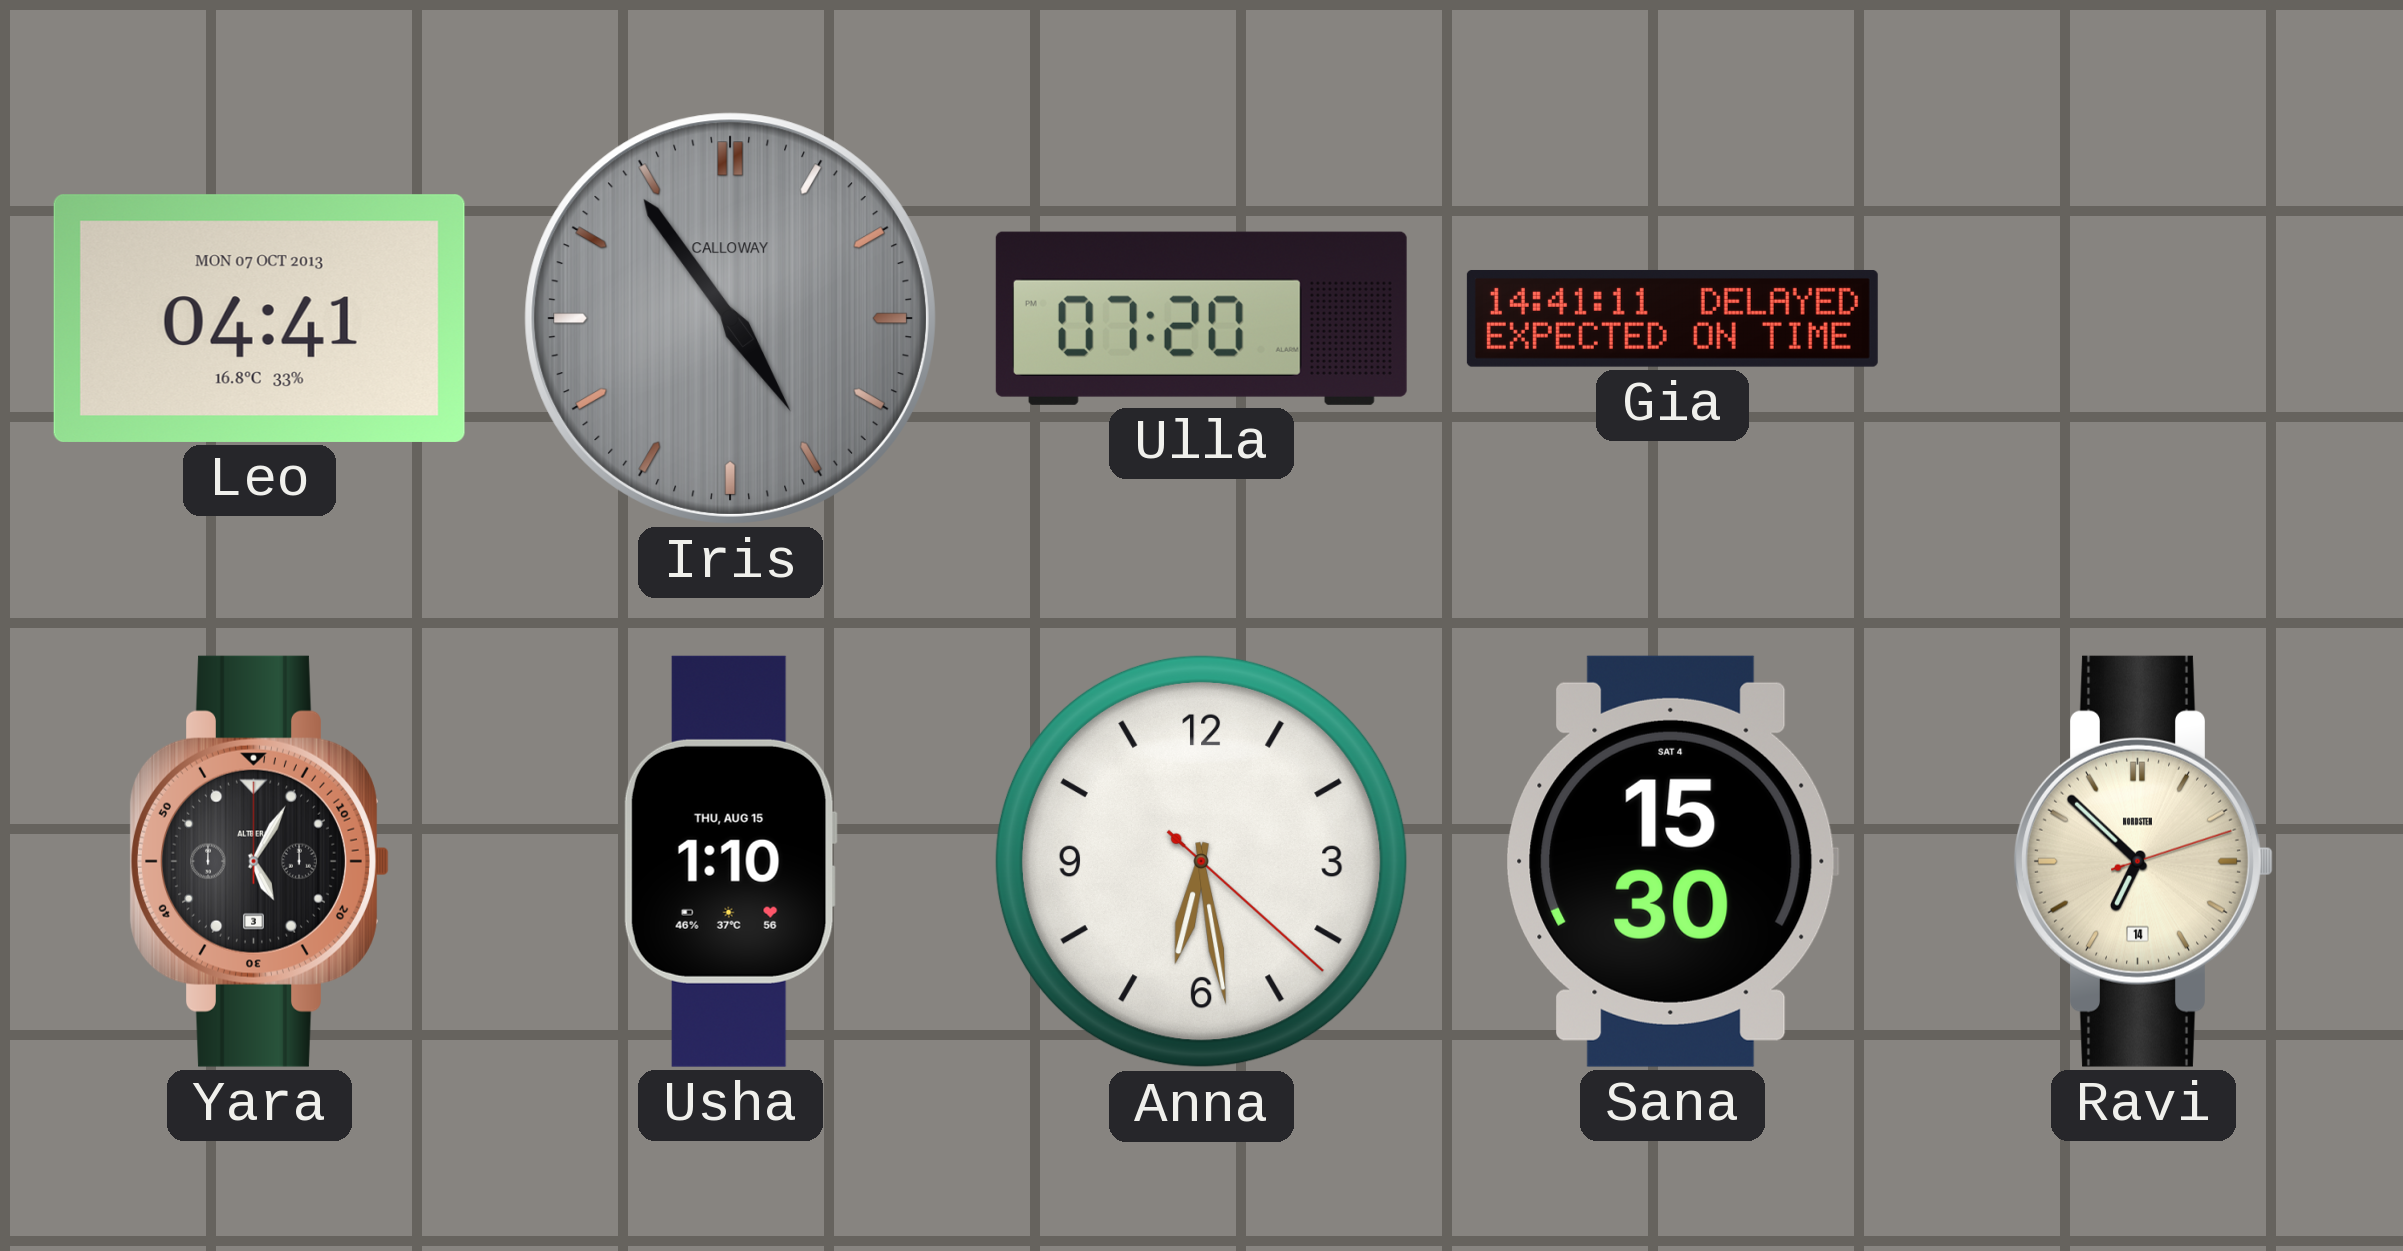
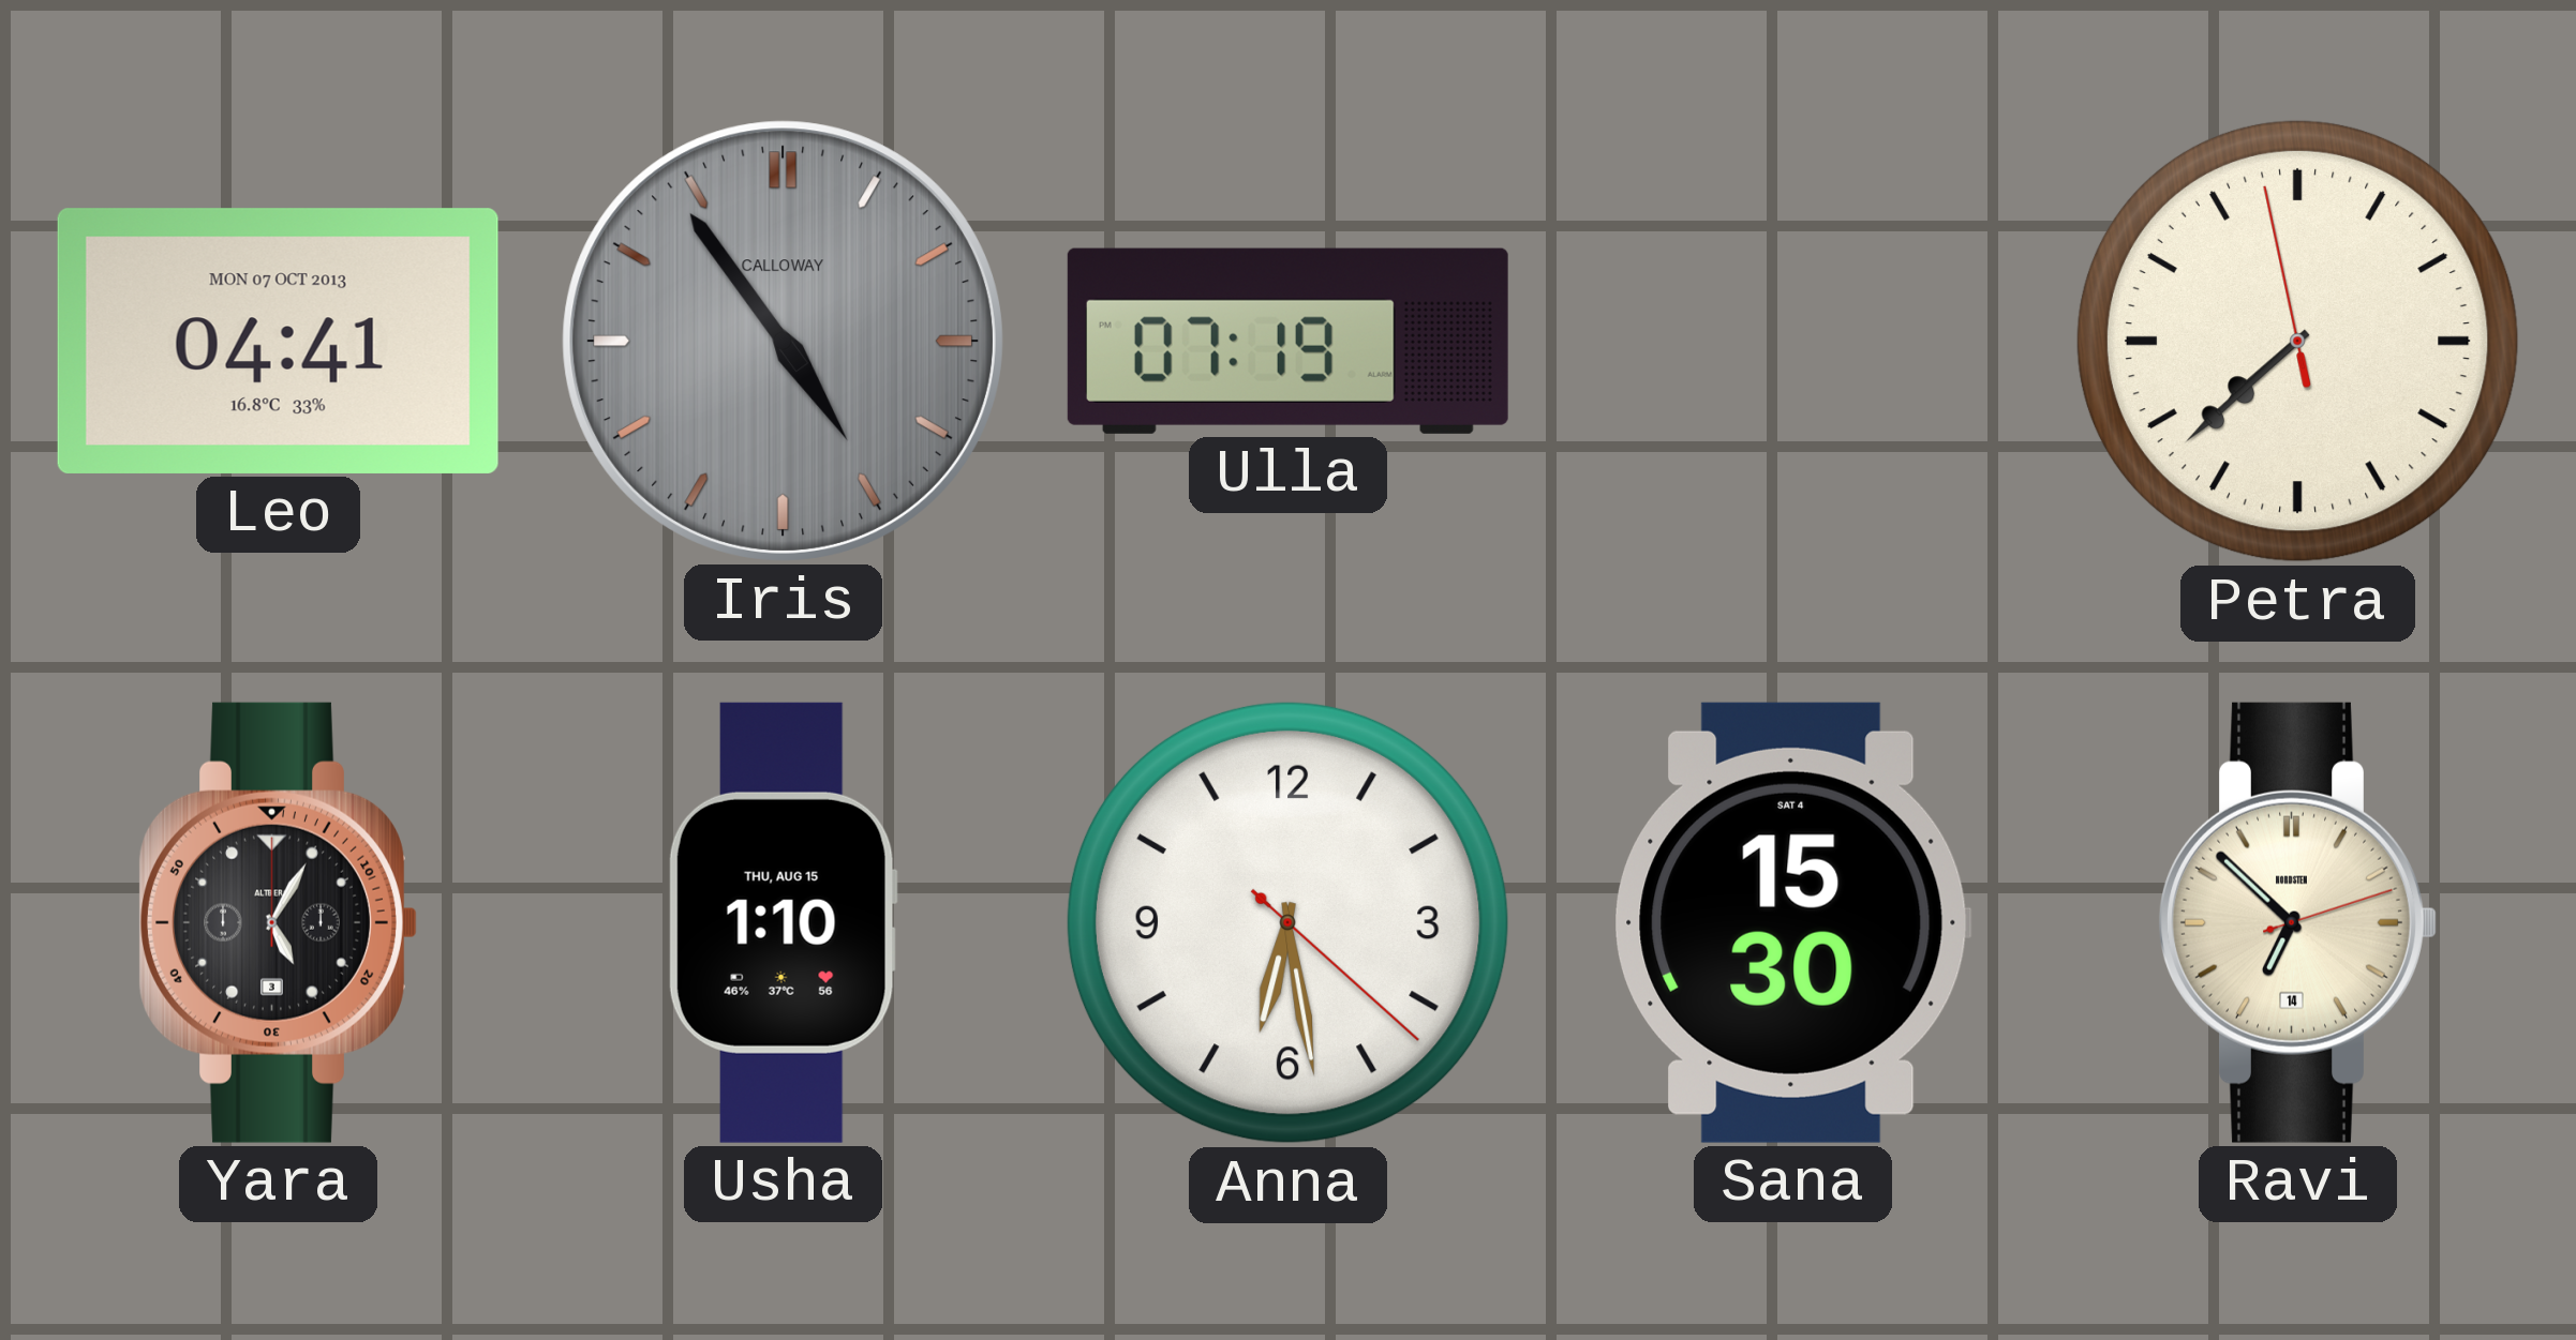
Ulla: 07:20 -> 07:19 (1287, 341)
Gia: 14:41 -> none (1672, 318)
Petra: none -> 7:37 (2297, 341)
